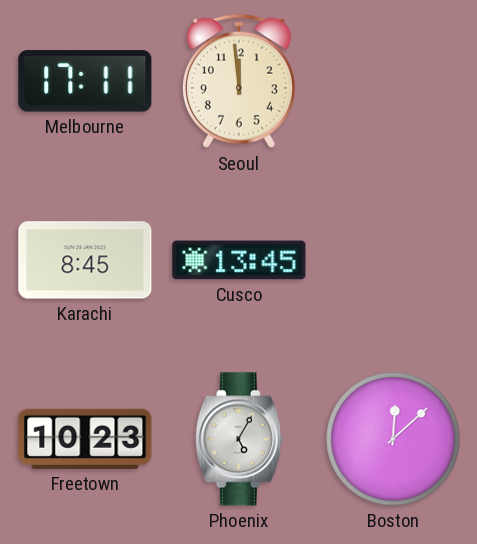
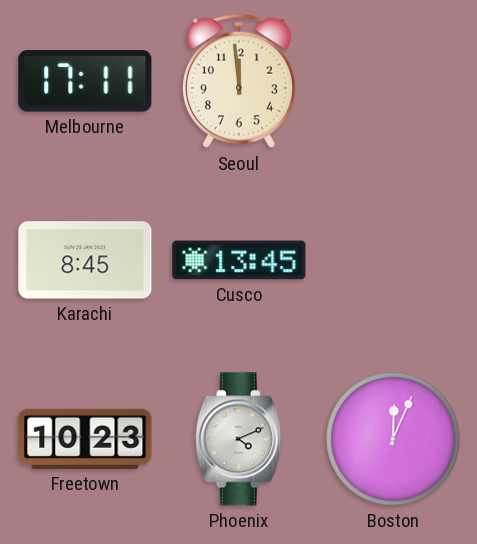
Phoenix: 5:05 -> 4:11 (239, 439)
Boston: 12:08 -> 12:04 (393, 439)
